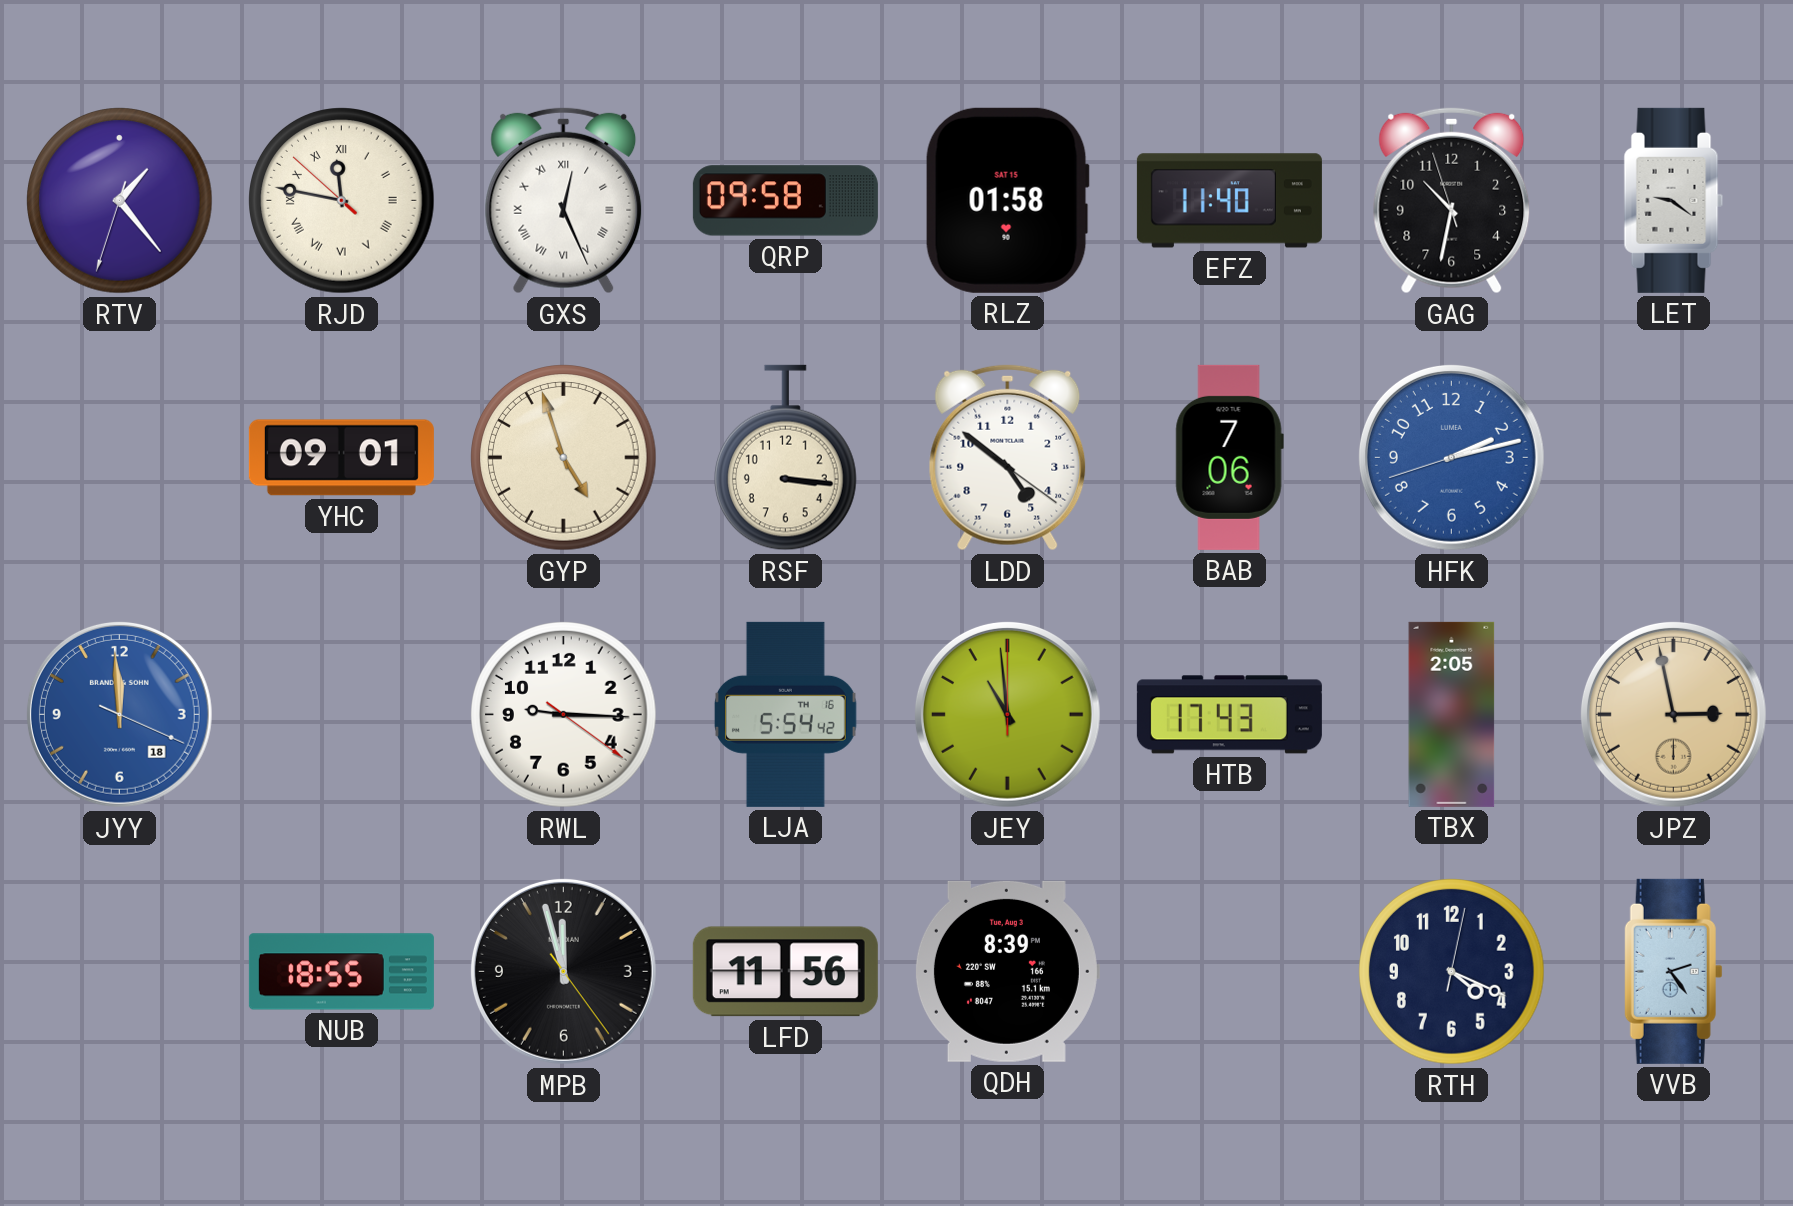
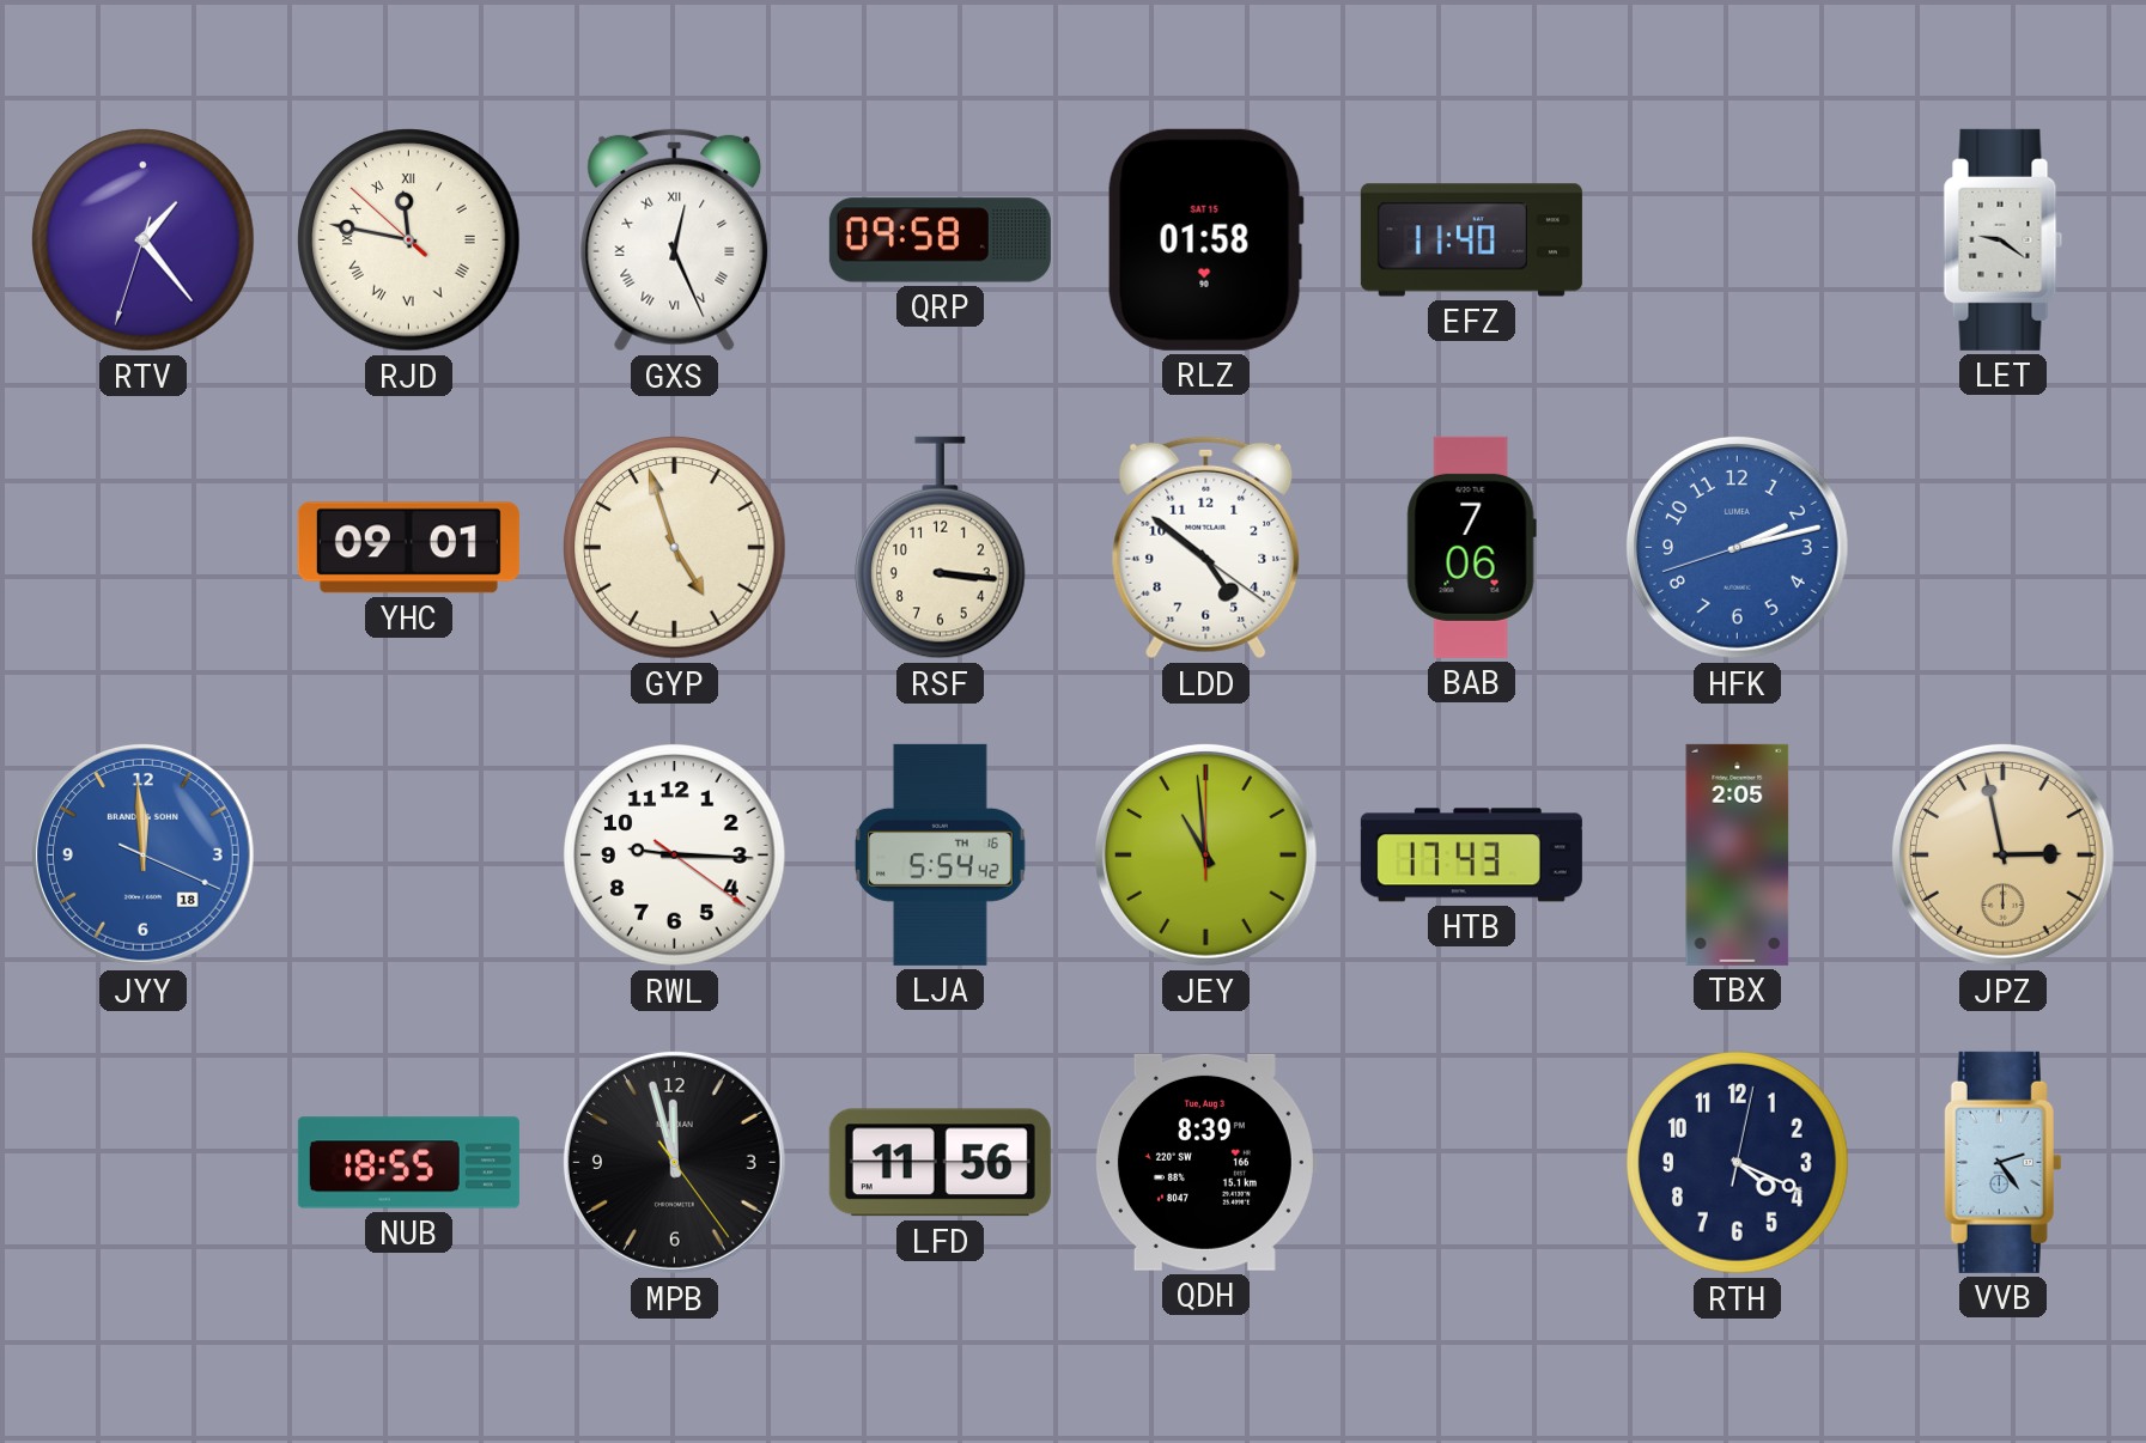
GAG: 10:31 -> none (1452, 200)
